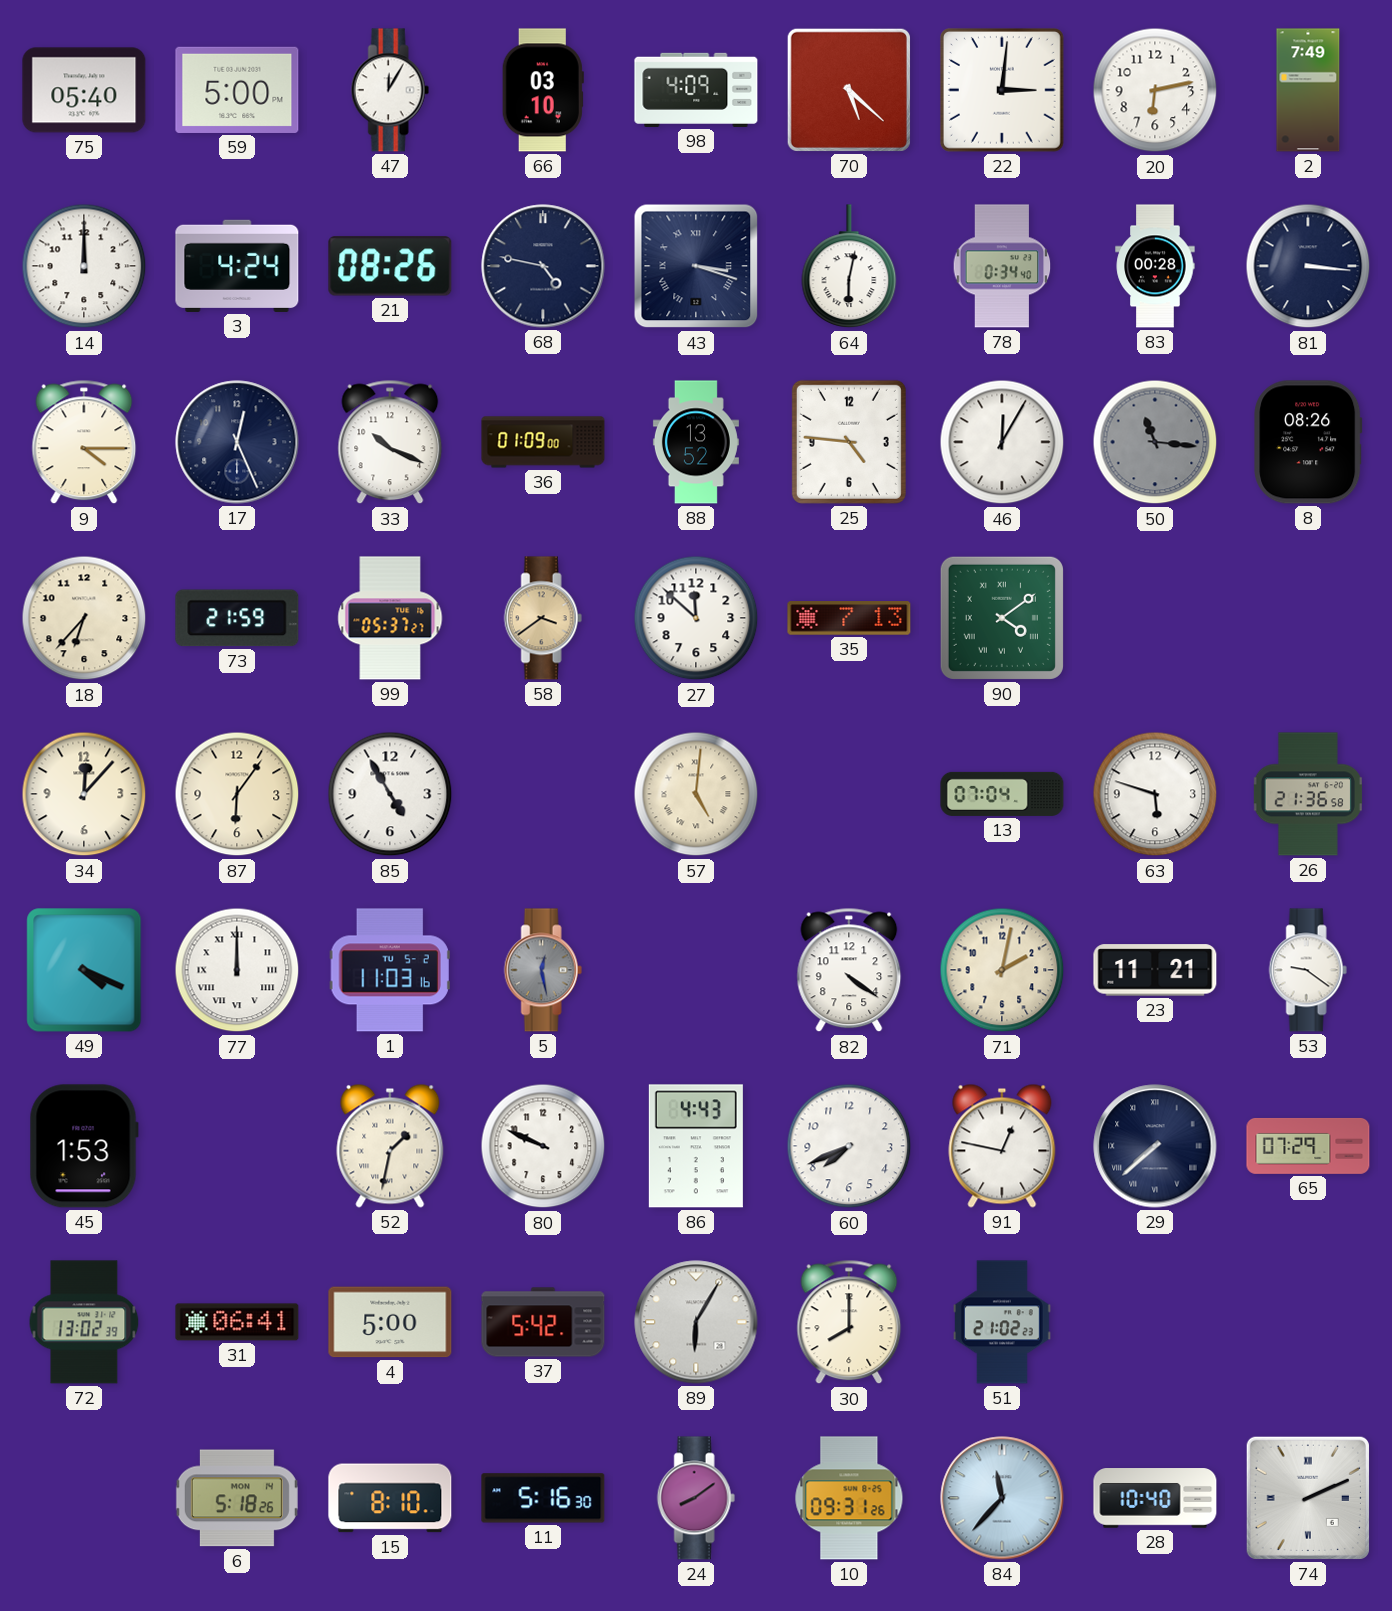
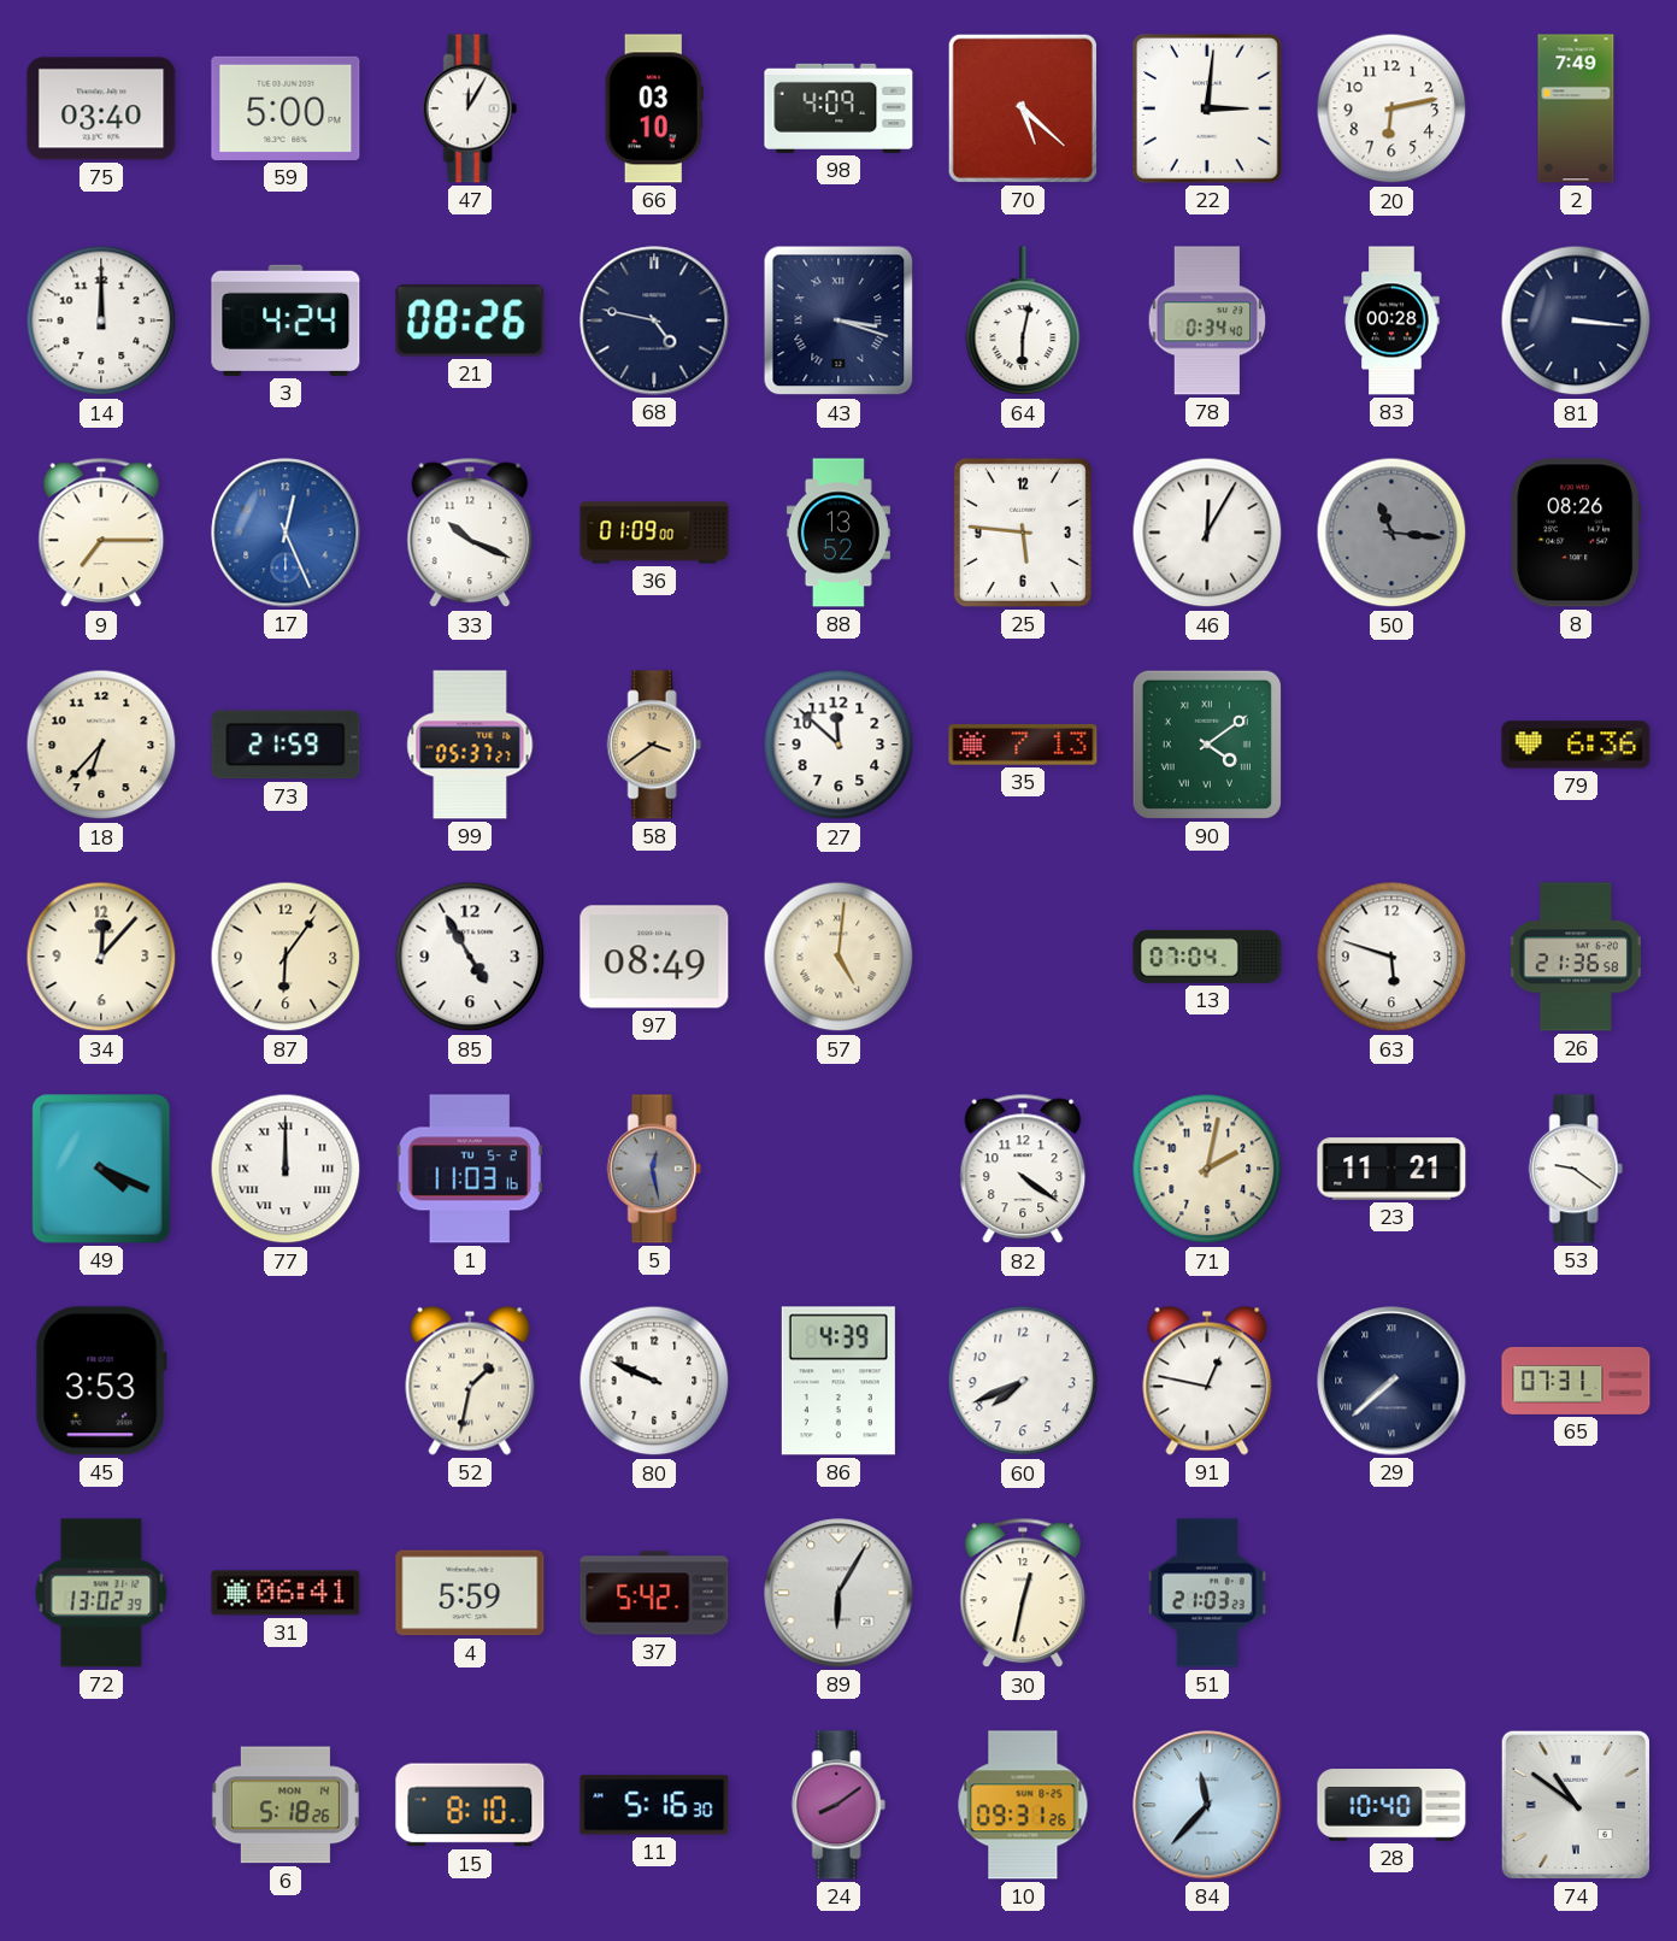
75: 05:40 -> 03:40 (101, 108)
9: 4:15 -> 7:15 (101, 533)
17 dial: navy -> blue (286, 533)
25: 4:46 -> 5:46 (1023, 533)
79: none -> 6:36 (1576, 745)
97: none -> 08:49 (654, 957)
45: 1:53 -> 3:53 (101, 1381)
86: 4:43 -> 4:39 (838, 1381)
65: 07:29 -> 07:31 (1576, 1381)
4: 5:00 -> 5:59 (470, 1593)
30: 8:00 -> 12:32 (1023, 1593)
51: 21:02 -> 21:03 (1208, 1593)
74: 2:11 -> 10:51 (1576, 1805)
